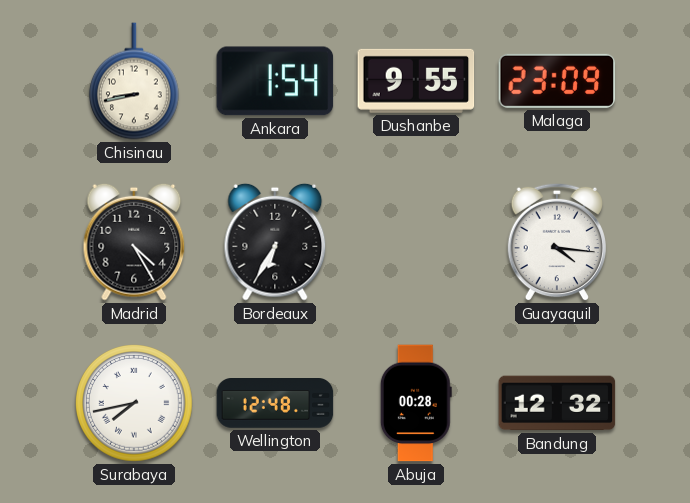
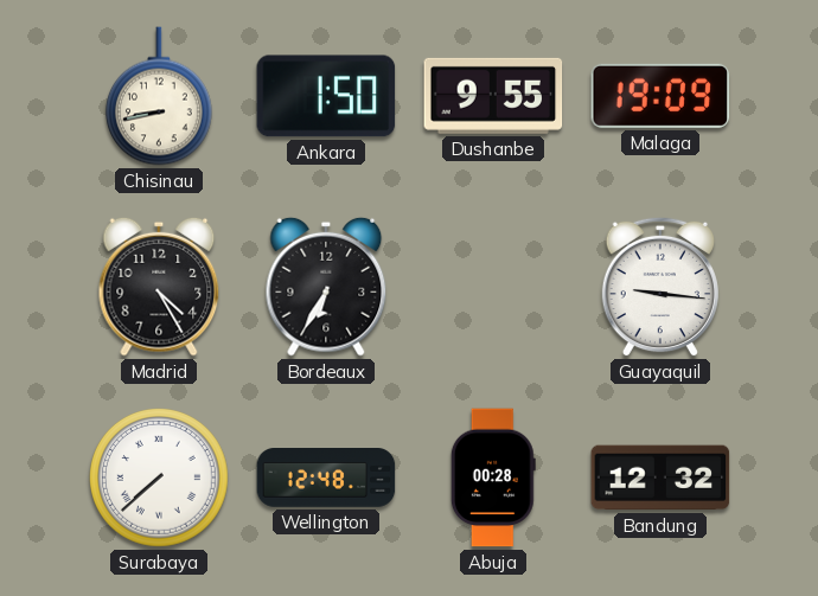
Ankara: 1:54 -> 1:50 (326, 96)
Malaga: 23:09 -> 19:09 (660, 96)
Guayaquil: 4:16 -> 9:16 (660, 287)
Surabaya: 7:43 -> 7:38 (160, 479)
